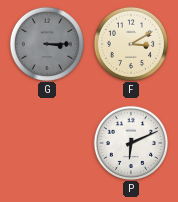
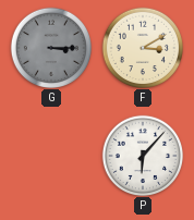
P: 6:11 -> 6:07 (142, 155)
